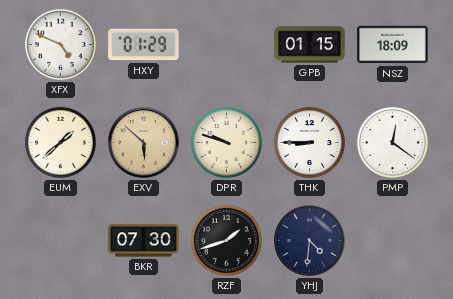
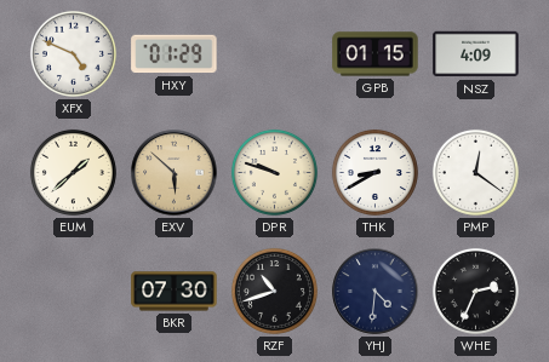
NSZ: 18:09 -> 4:09 (476, 54)
THK: 8:45 -> 8:40 (374, 172)
RZF: 1:42 -> 10:42 (274, 291)
WHE: none -> 2:34 (475, 291)
